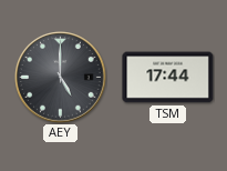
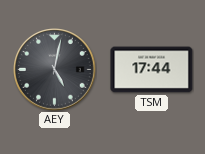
AEY: 5:00 -> 5:02 (55, 70)
